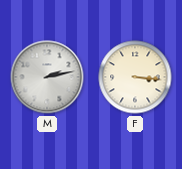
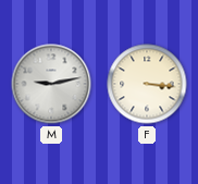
M: 2:13 -> 9:13 (51, 84)
